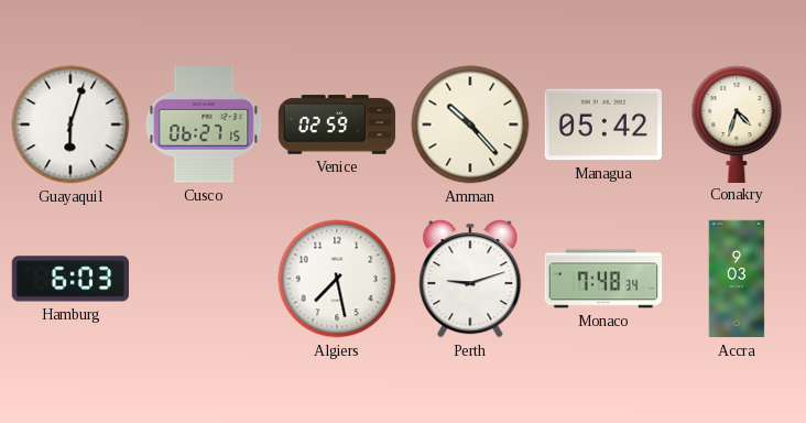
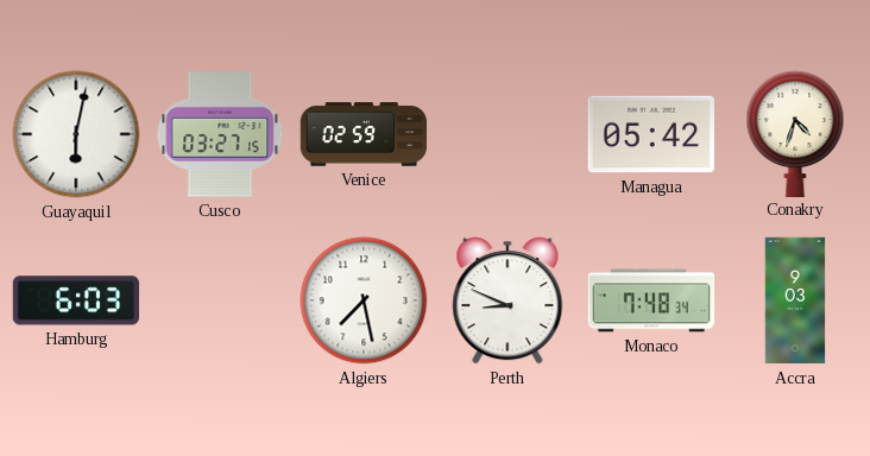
Guayaquil: 6:03 -> 6:02 (76, 134)
Cusco: 06:27 -> 03:27 (220, 135)
Amman: 10:23 -> none (470, 124)
Perth: 9:12 -> 8:49 (508, 300)
